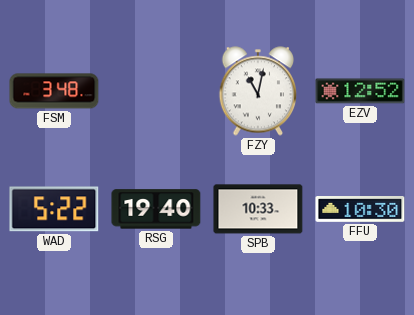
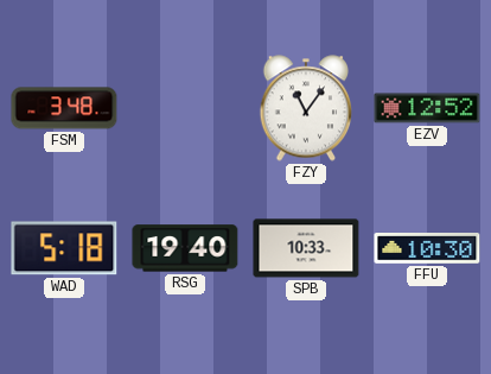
FZY: 11:02 -> 11:06 (306, 108)
WAD: 5:22 -> 5:18 (64, 248)
